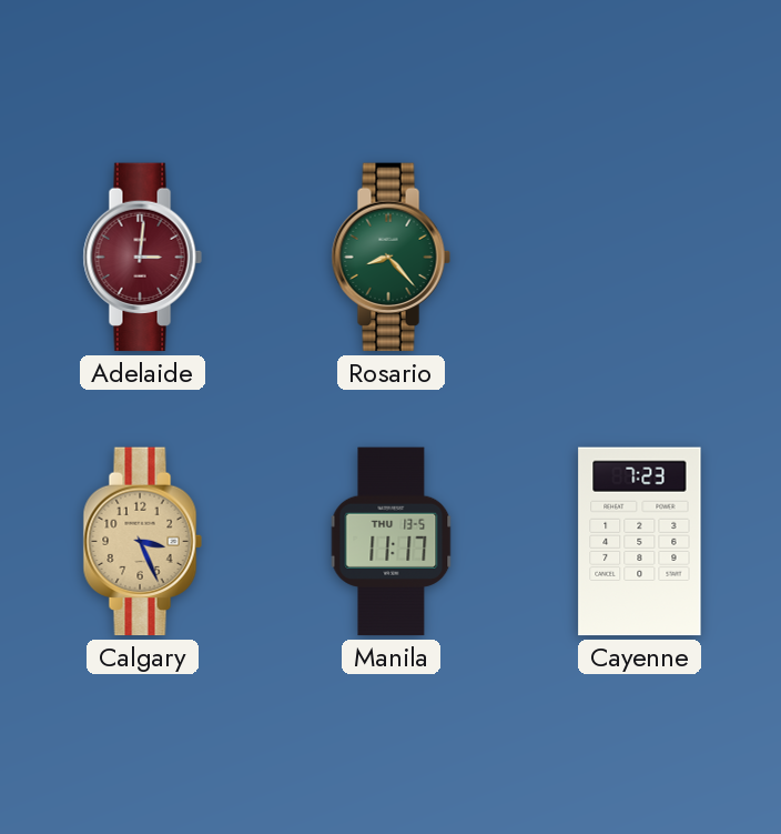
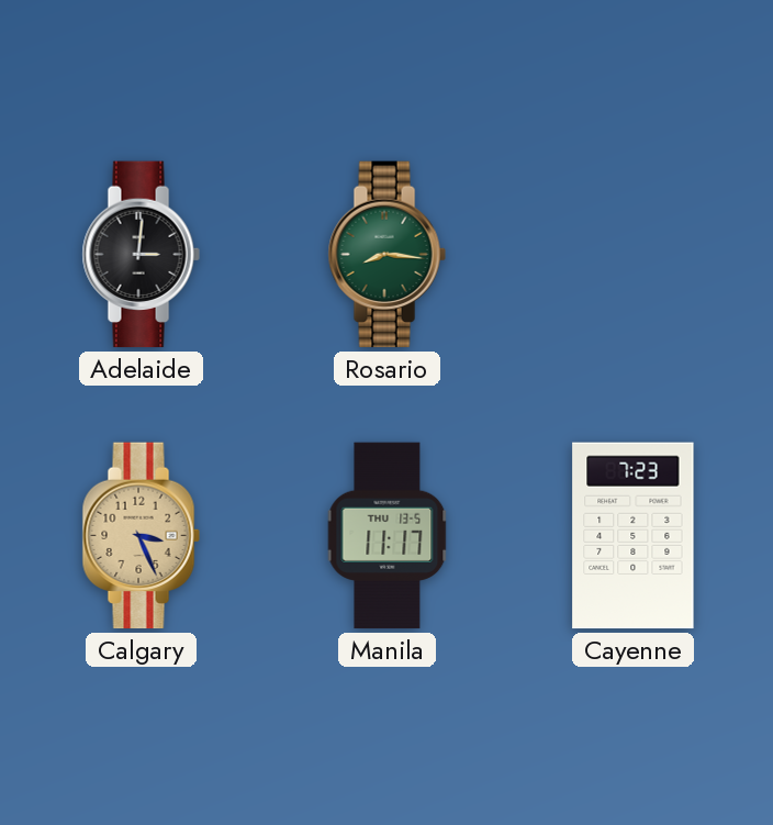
Adelaide dial: burgundy -> black (141, 255)
Rosario: 8:23 -> 8:16 (386, 255)
